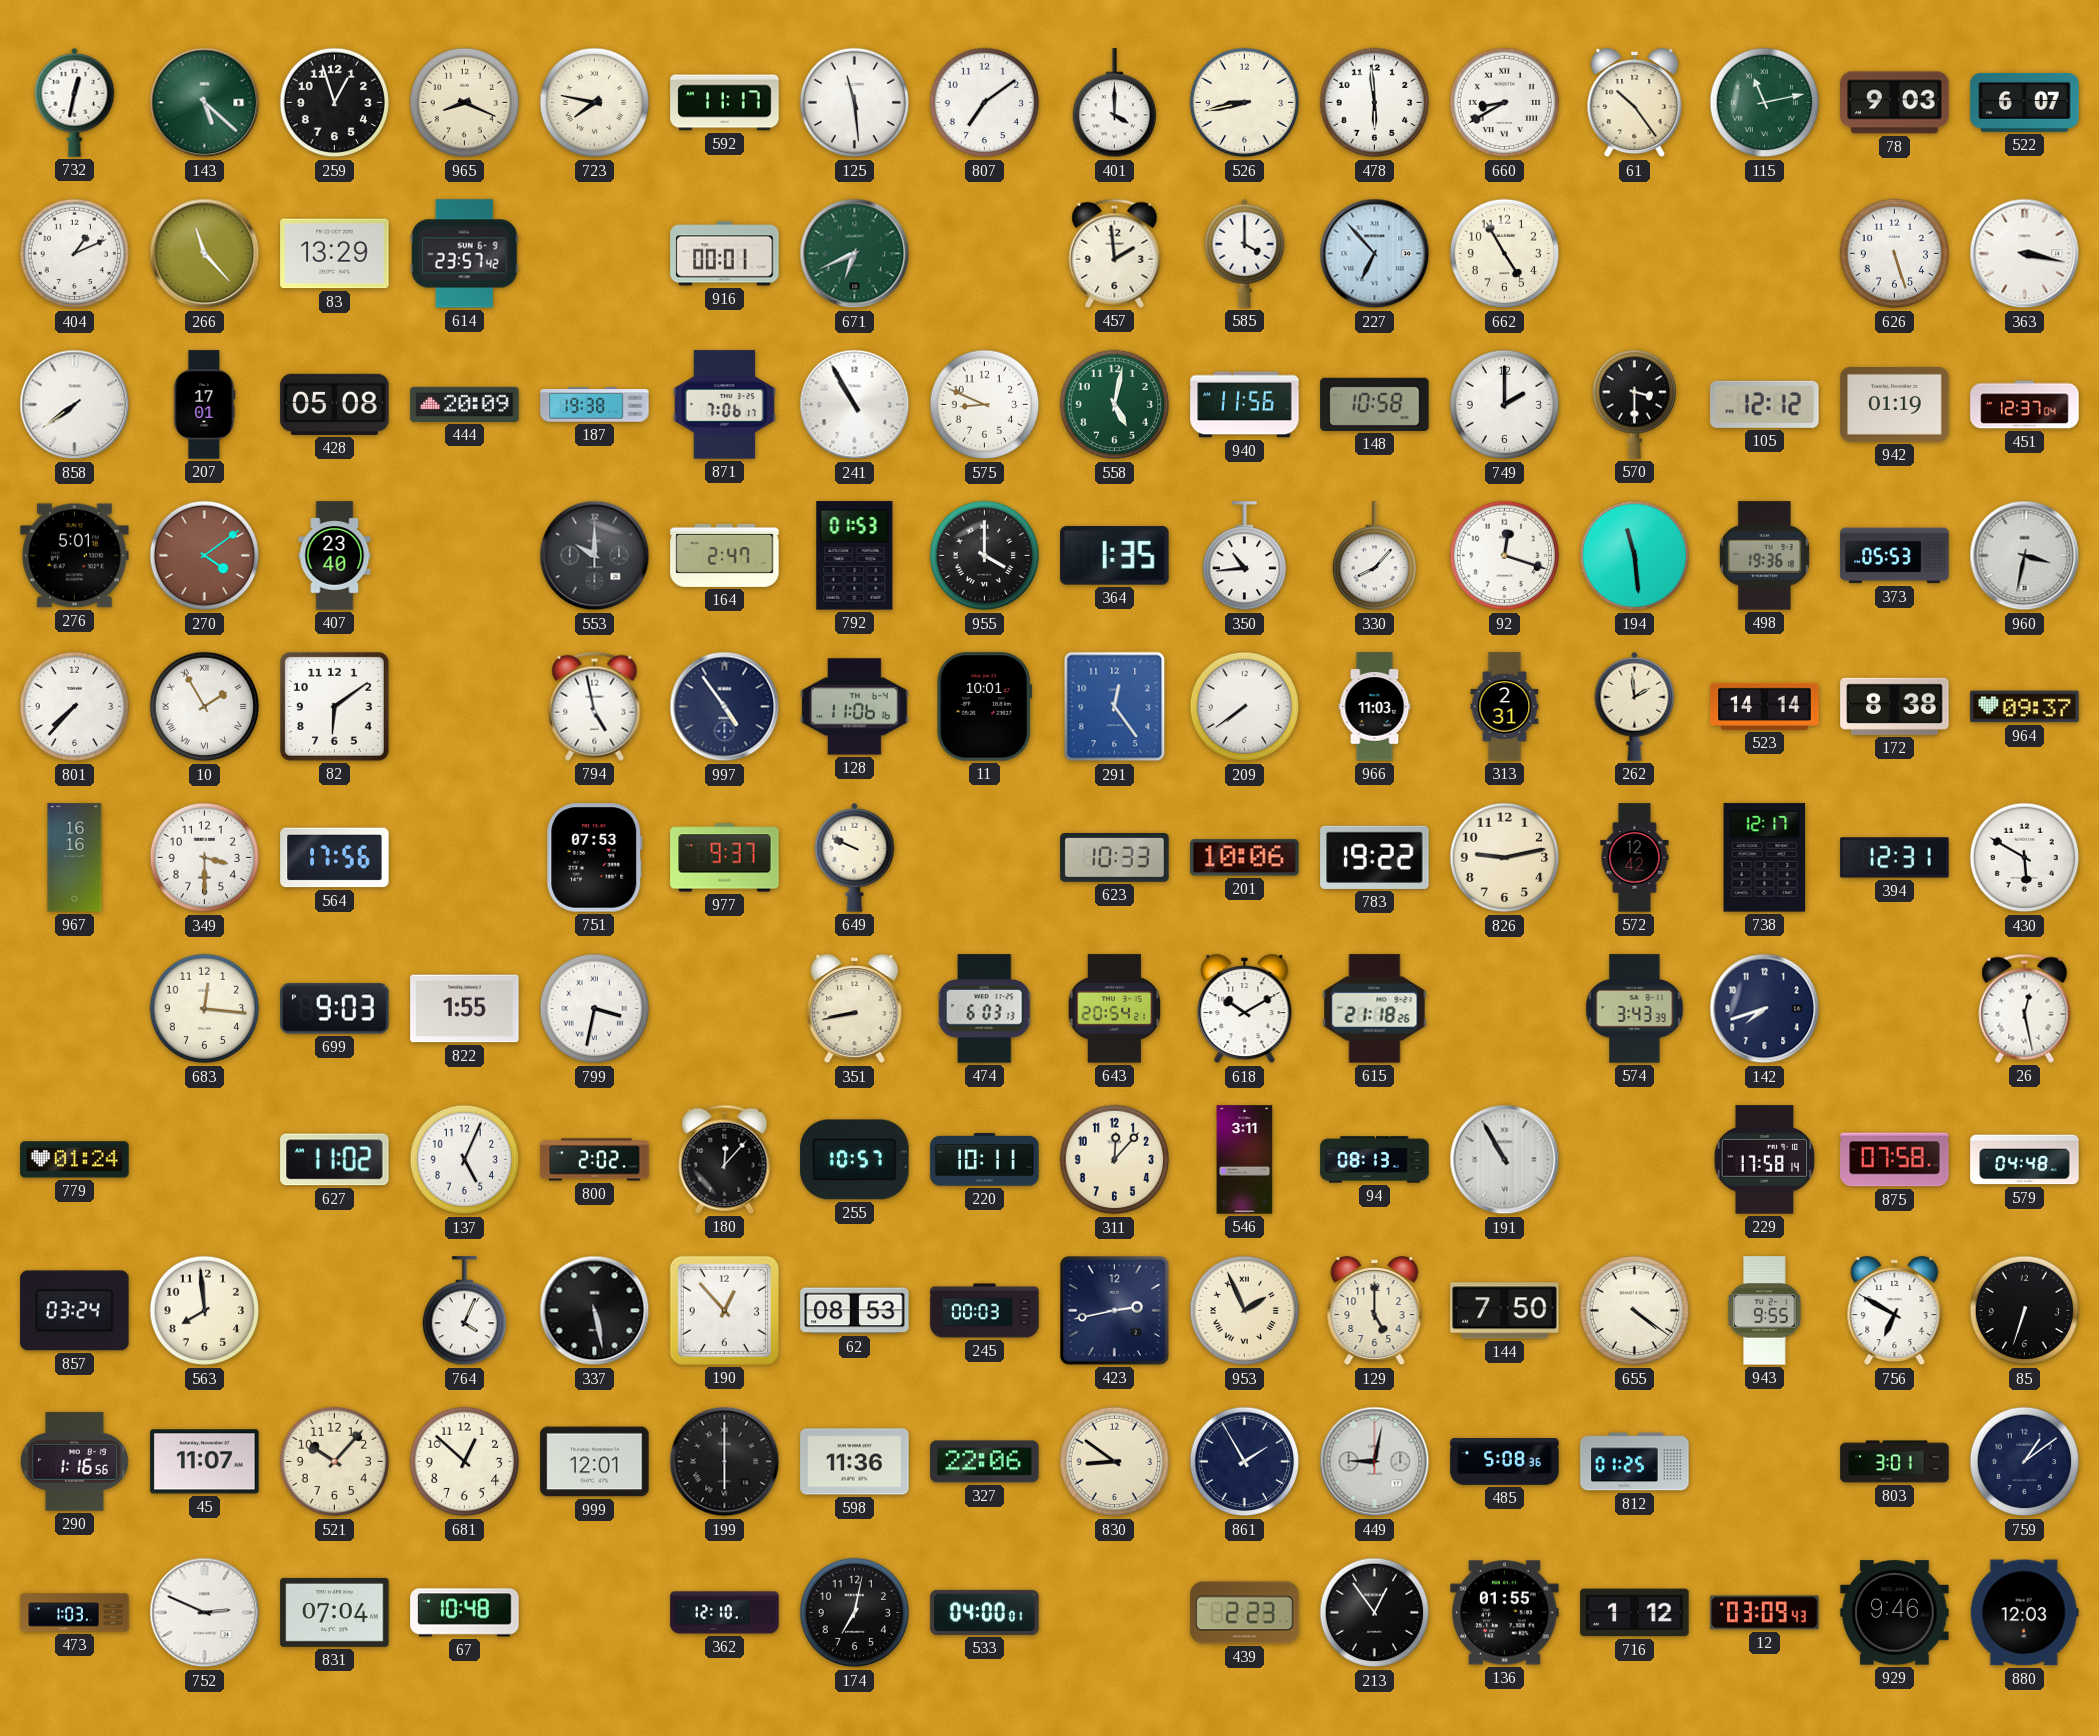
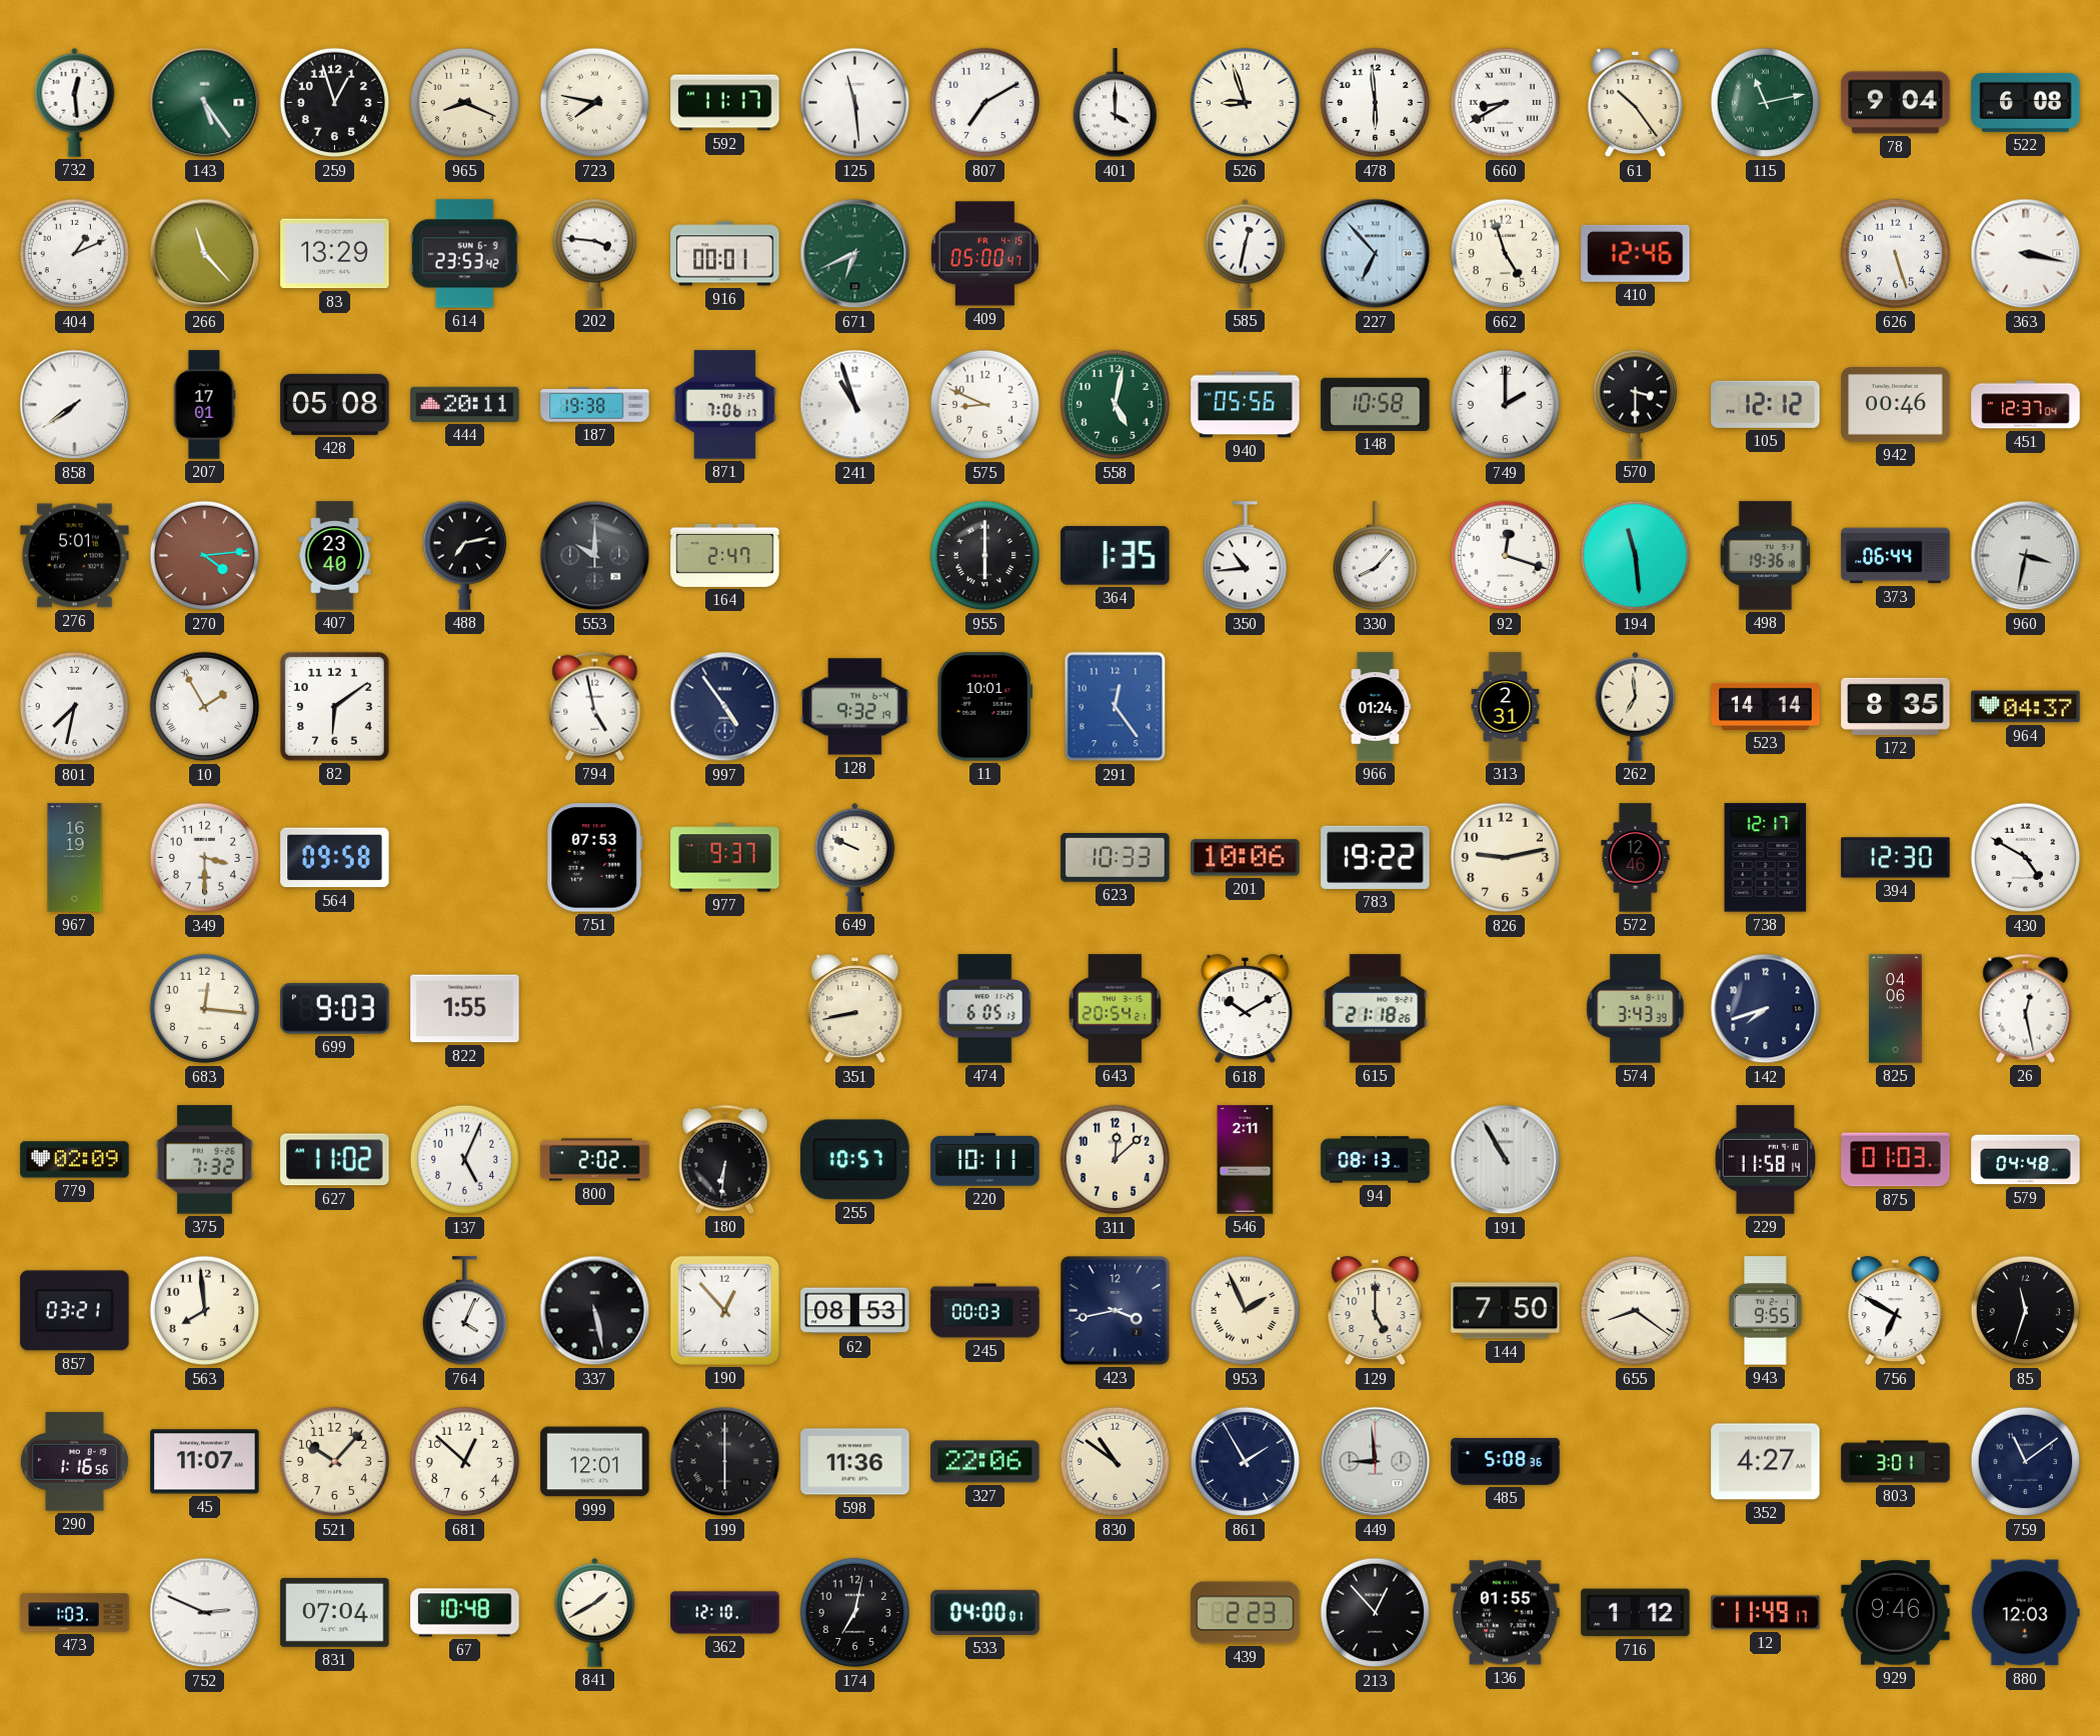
732: 12:32 -> 12:29 (75, 102)
143: 5:22 -> 5:24 (205, 103)
807: 7:09 -> 7:10 (985, 103)
526: 8:43 -> 8:57 (1246, 103)
78: 9:03 -> 9:04 (1896, 103)
522: 6:07 -> 6:08 (2026, 102)
614: 23:57 -> 23:53 (464, 254)
202: none -> 3:46 (594, 253)
409: none -> 05:00 (984, 254)
457: 1:59 -> none (1115, 253)
585: 4:00 -> 12:32 (1246, 253)
662: 4:55 -> 4:57 (1506, 254)
410: none -> 12:46 (1636, 253)
444: 20:09 -> 20:11 (465, 404)
241: 10:55 -> 10:57 (855, 405)
940: 11:56 -> 05:56 (1246, 405)
942: 01:19 -> 00:46 (1896, 405)
270: 4:09 -> 4:14 (205, 556)
488: none -> 7:13 (464, 555)
792: 01:53 -> none (855, 556)
955: 4:00 -> 6:00 (985, 556)
373: 05:53 -> 06:44 (1896, 556)
801: 7:37 -> 7:32 (75, 707)
128: 11:06 -> 9:32 (855, 707)
209: 7:39 -> none (1245, 707)
966: 11:03 -> 01:24 (1376, 707)
262: 1:59 -> 6:59 (1636, 706)
172: 8:38 -> 8:35 (1896, 706)
964: 09:37 -> 04:37 (2026, 707)
967: 16:16 -> 16:19 (75, 858)
564: 17:56 -> 09:58 (335, 858)
572: 12:42 -> 12:46 (1636, 858)
394: 12:31 -> 12:30 (1896, 858)
430: 5:50 -> 4:50 (2026, 858)
799: 3:32 -> none (595, 1009)
474: 6:03 -> 6:05 (985, 1009)
825: none -> 04:06 (1896, 1009)
779: 01:24 -> 02:09 (75, 1160)
375: none -> 7:32 (204, 1160)
180: 12:07 -> 6:31 (725, 1159)
311: 12:07 -> 12:08 (1116, 1160)
546: 3:11 -> 2:11 (1246, 1160)
229: 17:58 -> 11:58 (1766, 1160)
875: 07:58 -> 01:03 (1896, 1160)
857: 03:24 -> 03:21 (75, 1311)
423: 2:43 -> 3:43 (1116, 1311)
655: 4:21 -> 8:21 (1636, 1311)
85: 6:33 -> 11:33 (2026, 1311)
830: 8:51 -> 10:51 (1116, 1462)
449: 9:02 -> 8:59 (1376, 1462)
812: 01:25 -> none (1635, 1462)
352: none -> 4:27 (1766, 1462)
759: 1:09 -> 11:09 (2026, 1462)
841: none -> 1:40 (595, 1612)
213: 12:54 -> 12:53 (1376, 1613)
12: 03:09 -> 11:49 (1766, 1613)
